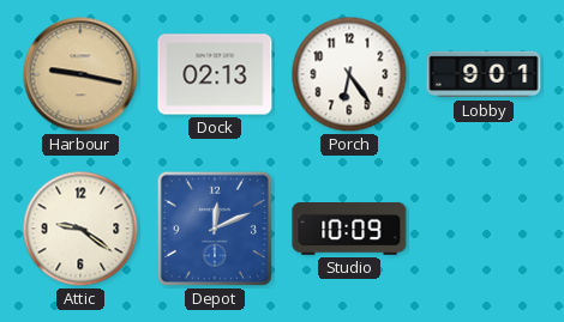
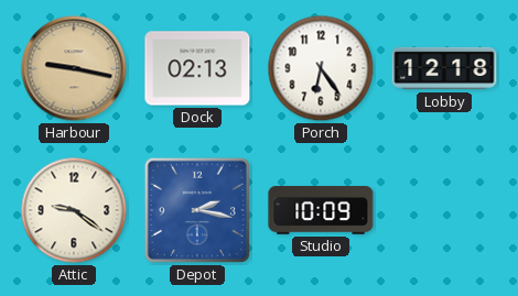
Lobby: 9:01 -> 12:18 (444, 68)
Depot: 12:11 -> 2:17 (197, 210)
